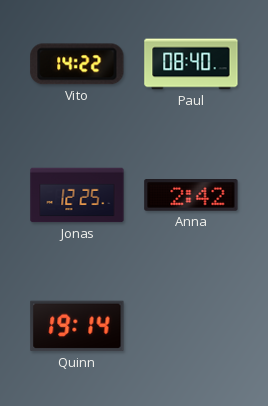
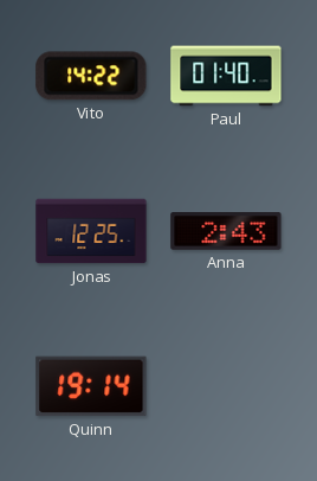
Paul: 08:40 -> 01:40 (226, 76)
Anna: 2:42 -> 2:43 (226, 232)
